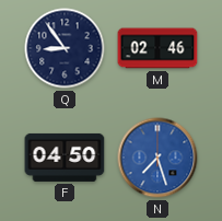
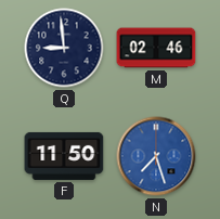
Q: 8:54 -> 8:59 (64, 48)
F: 04:50 -> 11:50 (64, 156)
